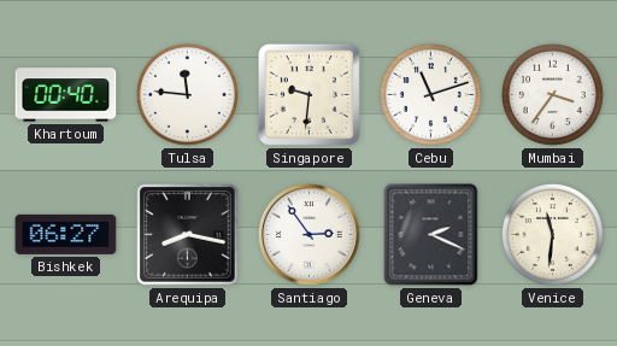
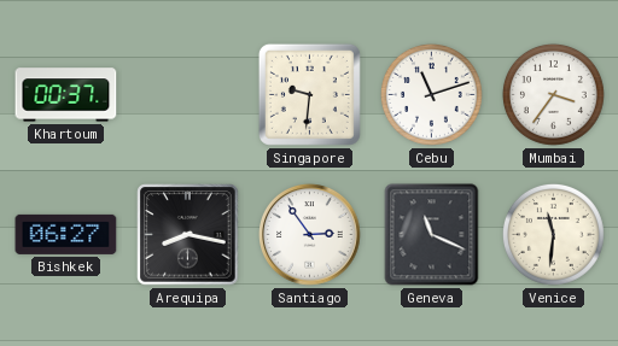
Khartoum: 00:40 -> 00:37 (66, 95)
Tulsa: 11:46 -> none (187, 94)
Geneva: 2:19 -> 11:19 (432, 235)
